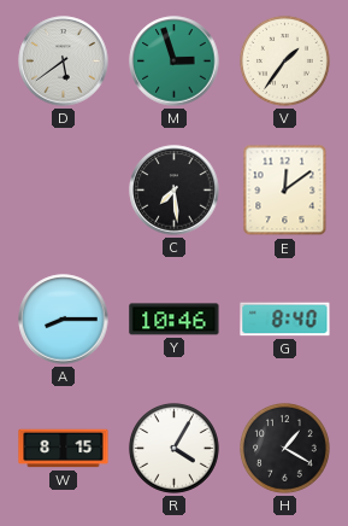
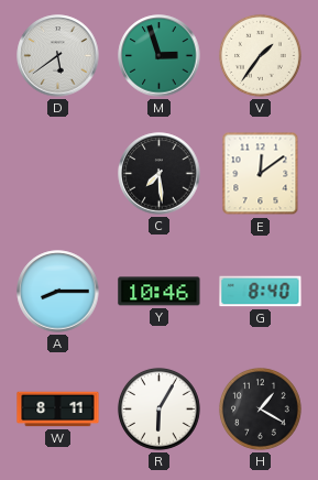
W: 8:15 -> 8:11 (58, 410)
R: 4:05 -> 6:05 (160, 410)
